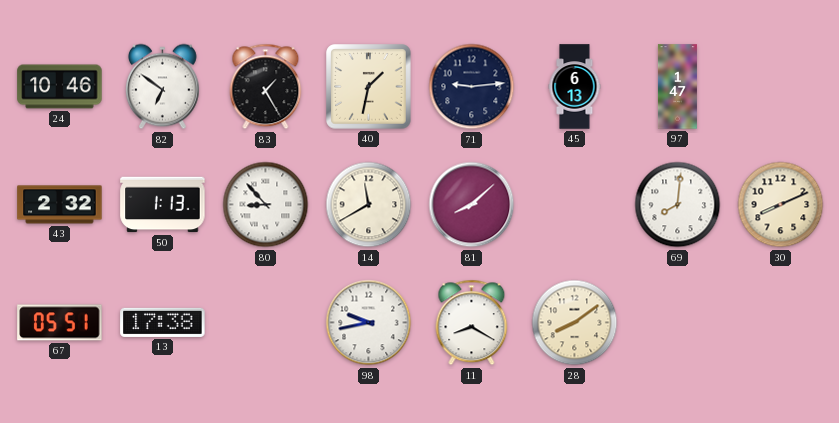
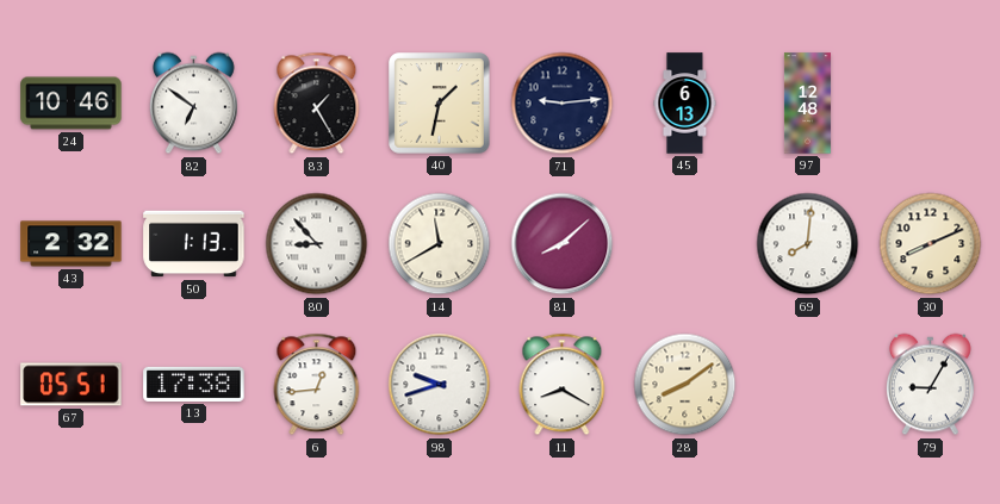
97: 1:47 -> 12:48 (807, 104)
6: none -> 12:44 (317, 385)
98: 9:43 -> 9:42 (440, 385)
79: none -> 9:05 (930, 385)
